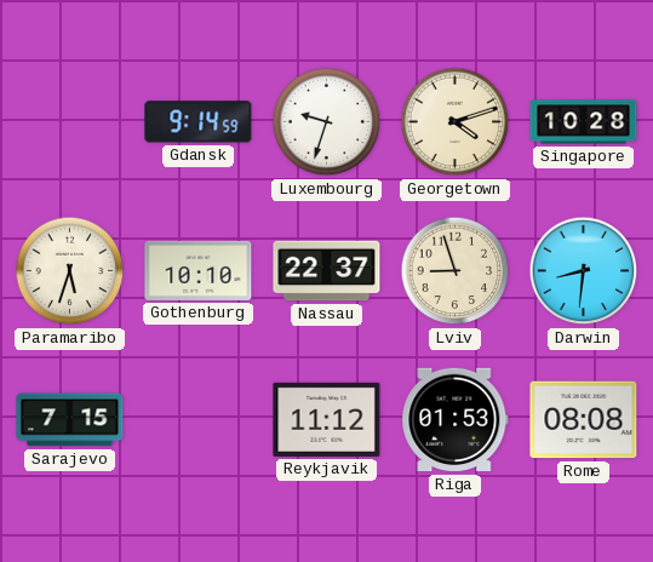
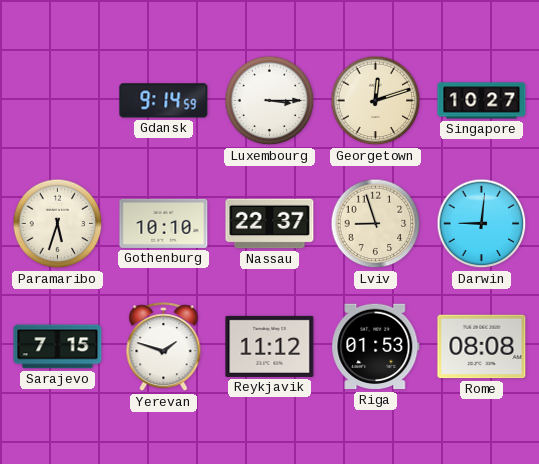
Luxembourg: 9:33 -> 3:15 (270, 101)
Georgetown: 4:12 -> 12:12 (376, 101)
Singapore: 10:28 -> 10:27 (482, 101)
Darwin: 8:31 -> 9:01 (482, 224)
Yerevan: none -> 1:48 (164, 347)
